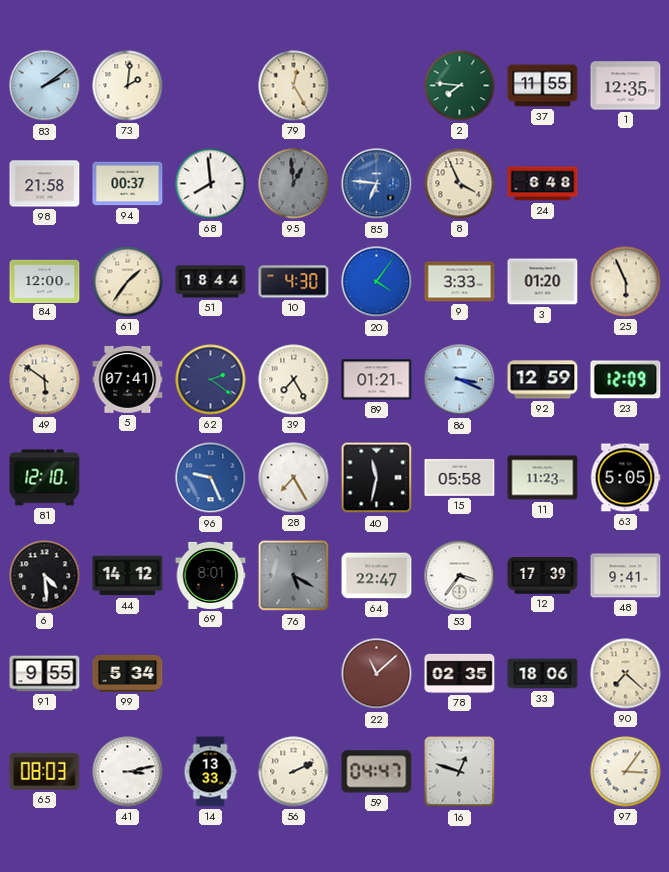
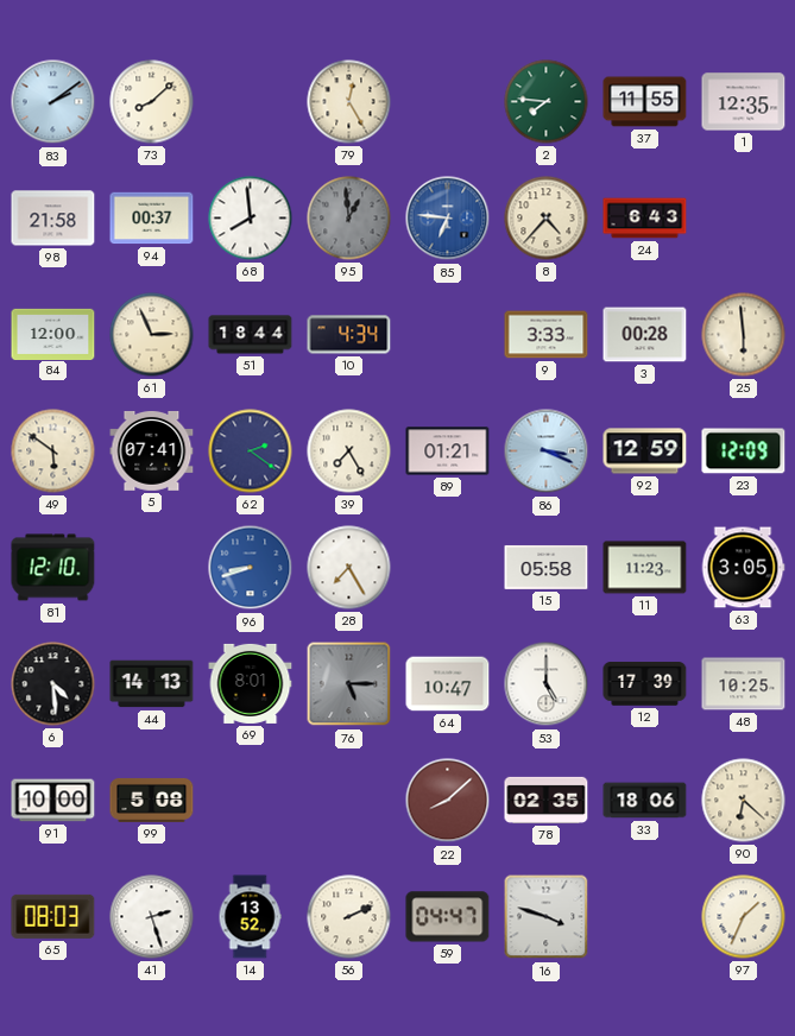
73: 2:01 -> 8:08 (152, 102)
8: 3:56 -> 4:37 (547, 219)
24: 6:48 -> 6:43 (645, 219)
61: 1:36 -> 2:56 (152, 335)
10: 4:30 -> 4:34 (349, 335)
20: 4:06 -> none (377, 282)
3: 01:20 -> 00:28 (645, 335)
25: 5:56 -> 5:59 (744, 335)
96: 9:26 -> 8:42 (251, 568)
40: 11:32 -> none (377, 478)
63: 5:05 -> 3:05 (743, 568)
44: 14:12 -> 14:13 (152, 684)
76: 5:20 -> 5:15 (349, 684)
64: 22:47 -> 10:47 (448, 684)
53: 3:36 -> 5:00 (547, 684)
48: 9:41 -> 10:25 (744, 684)
91: 9:55 -> 10:00 (53, 801)
99: 5:34 -> 5:08 (152, 800)
22: 11:08 -> 8:08 (448, 801)
90: 7:22 -> 6:22 (744, 801)
41: 3:13 -> 2:27 (152, 917)
14: 13:33 -> 13:52 (250, 917)
16: 12:48 -> 3:48 (547, 917)
97: 3:06 -> 1:34 (744, 917)
